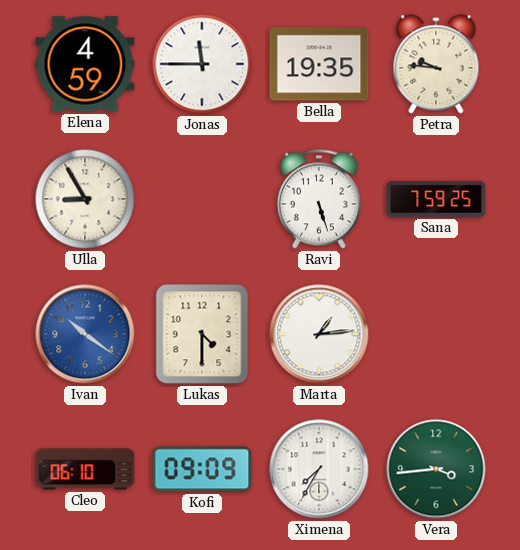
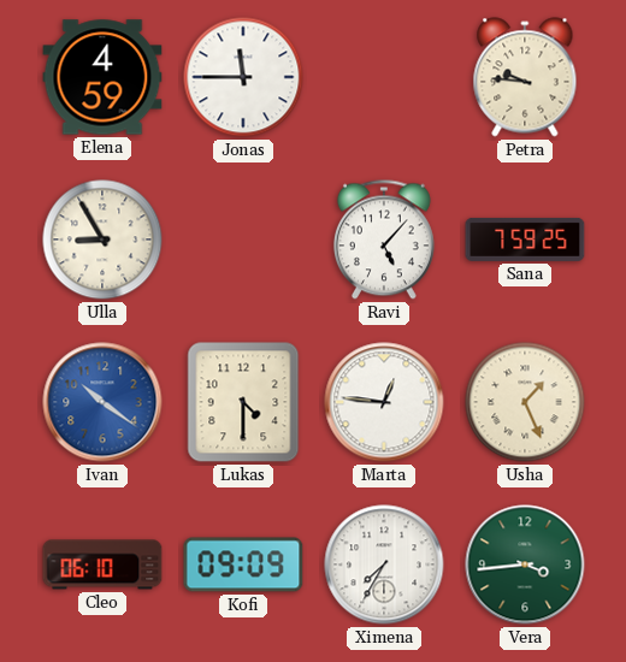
Bella: 19:35 -> none (319, 64)
Ravi: 5:27 -> 5:07 (384, 240)
Marta: 1:14 -> 12:46 (384, 402)
Usha: none -> 1:26 (525, 402)
